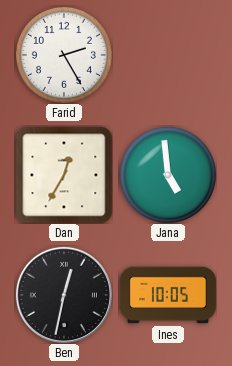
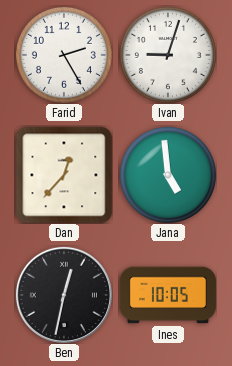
Ivan: none -> 9:03 (168, 55)
Dan: 12:35 -> 12:37 (64, 175)
